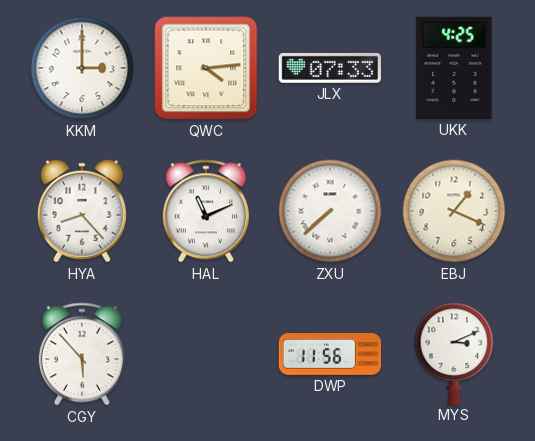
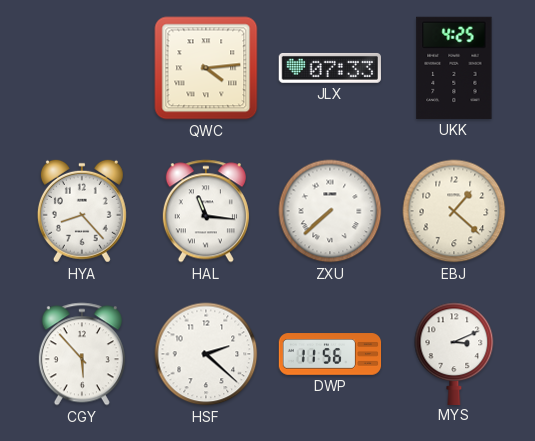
KKM: 3:00 -> none (82, 68)
HAL: 11:11 -> 11:16 (206, 211)
EBJ: 1:19 -> 1:22 (454, 211)
HSF: none -> 2:22 (206, 354)
